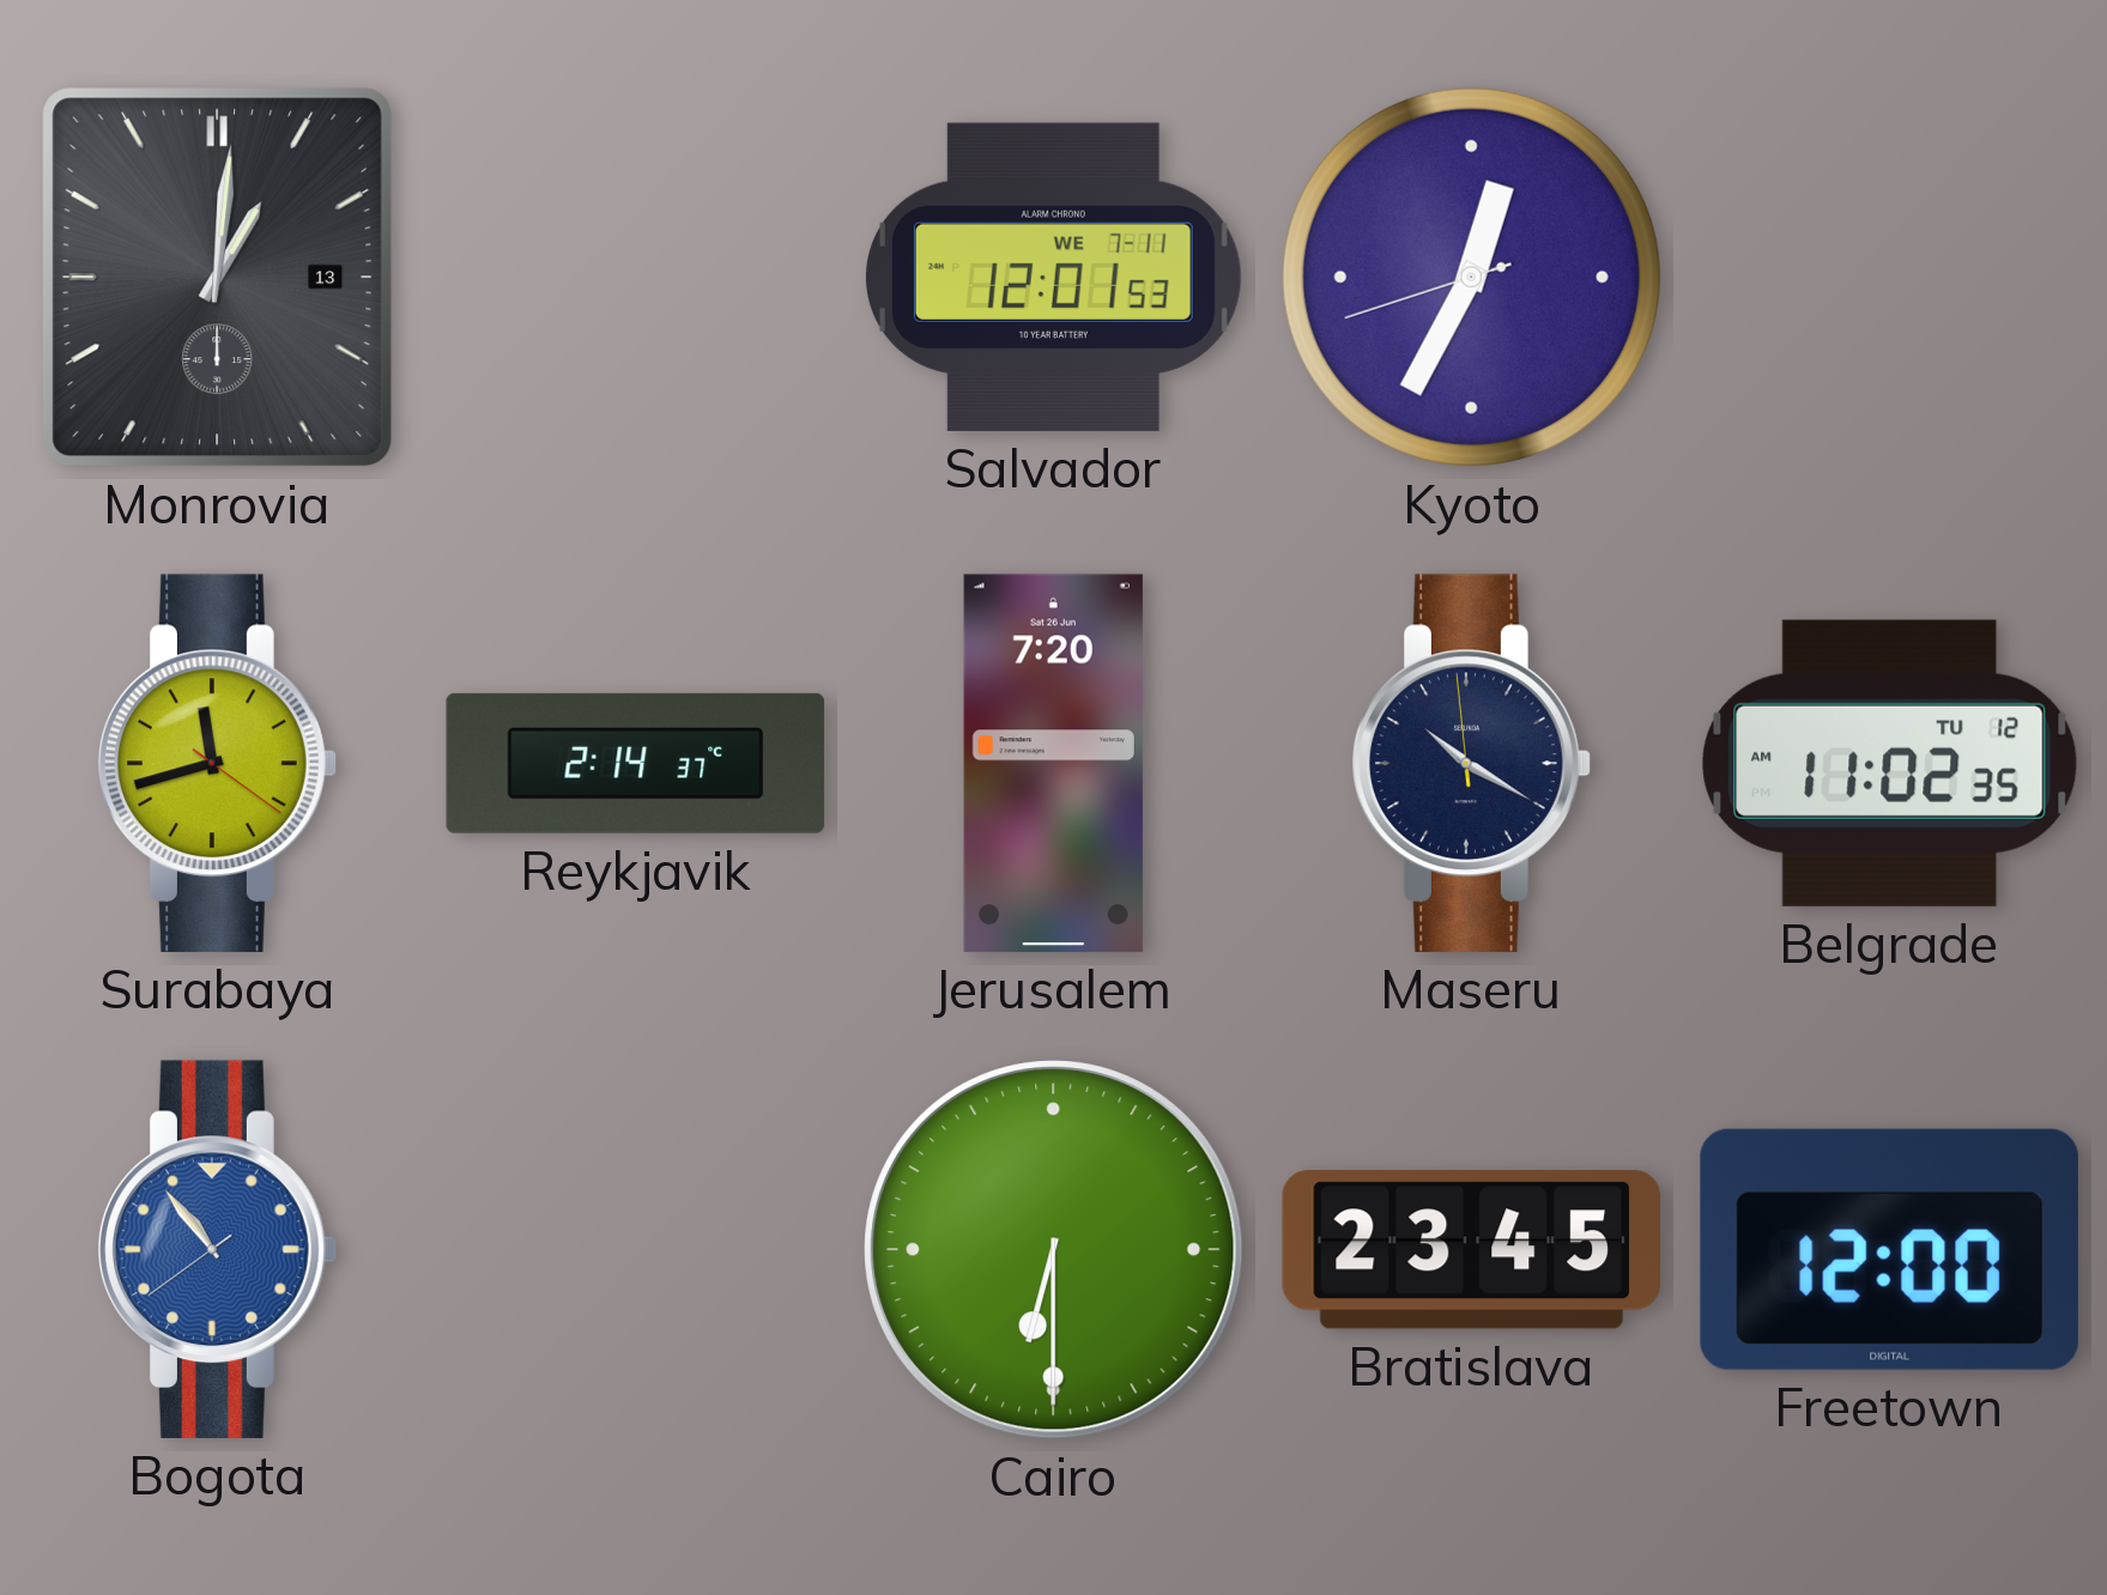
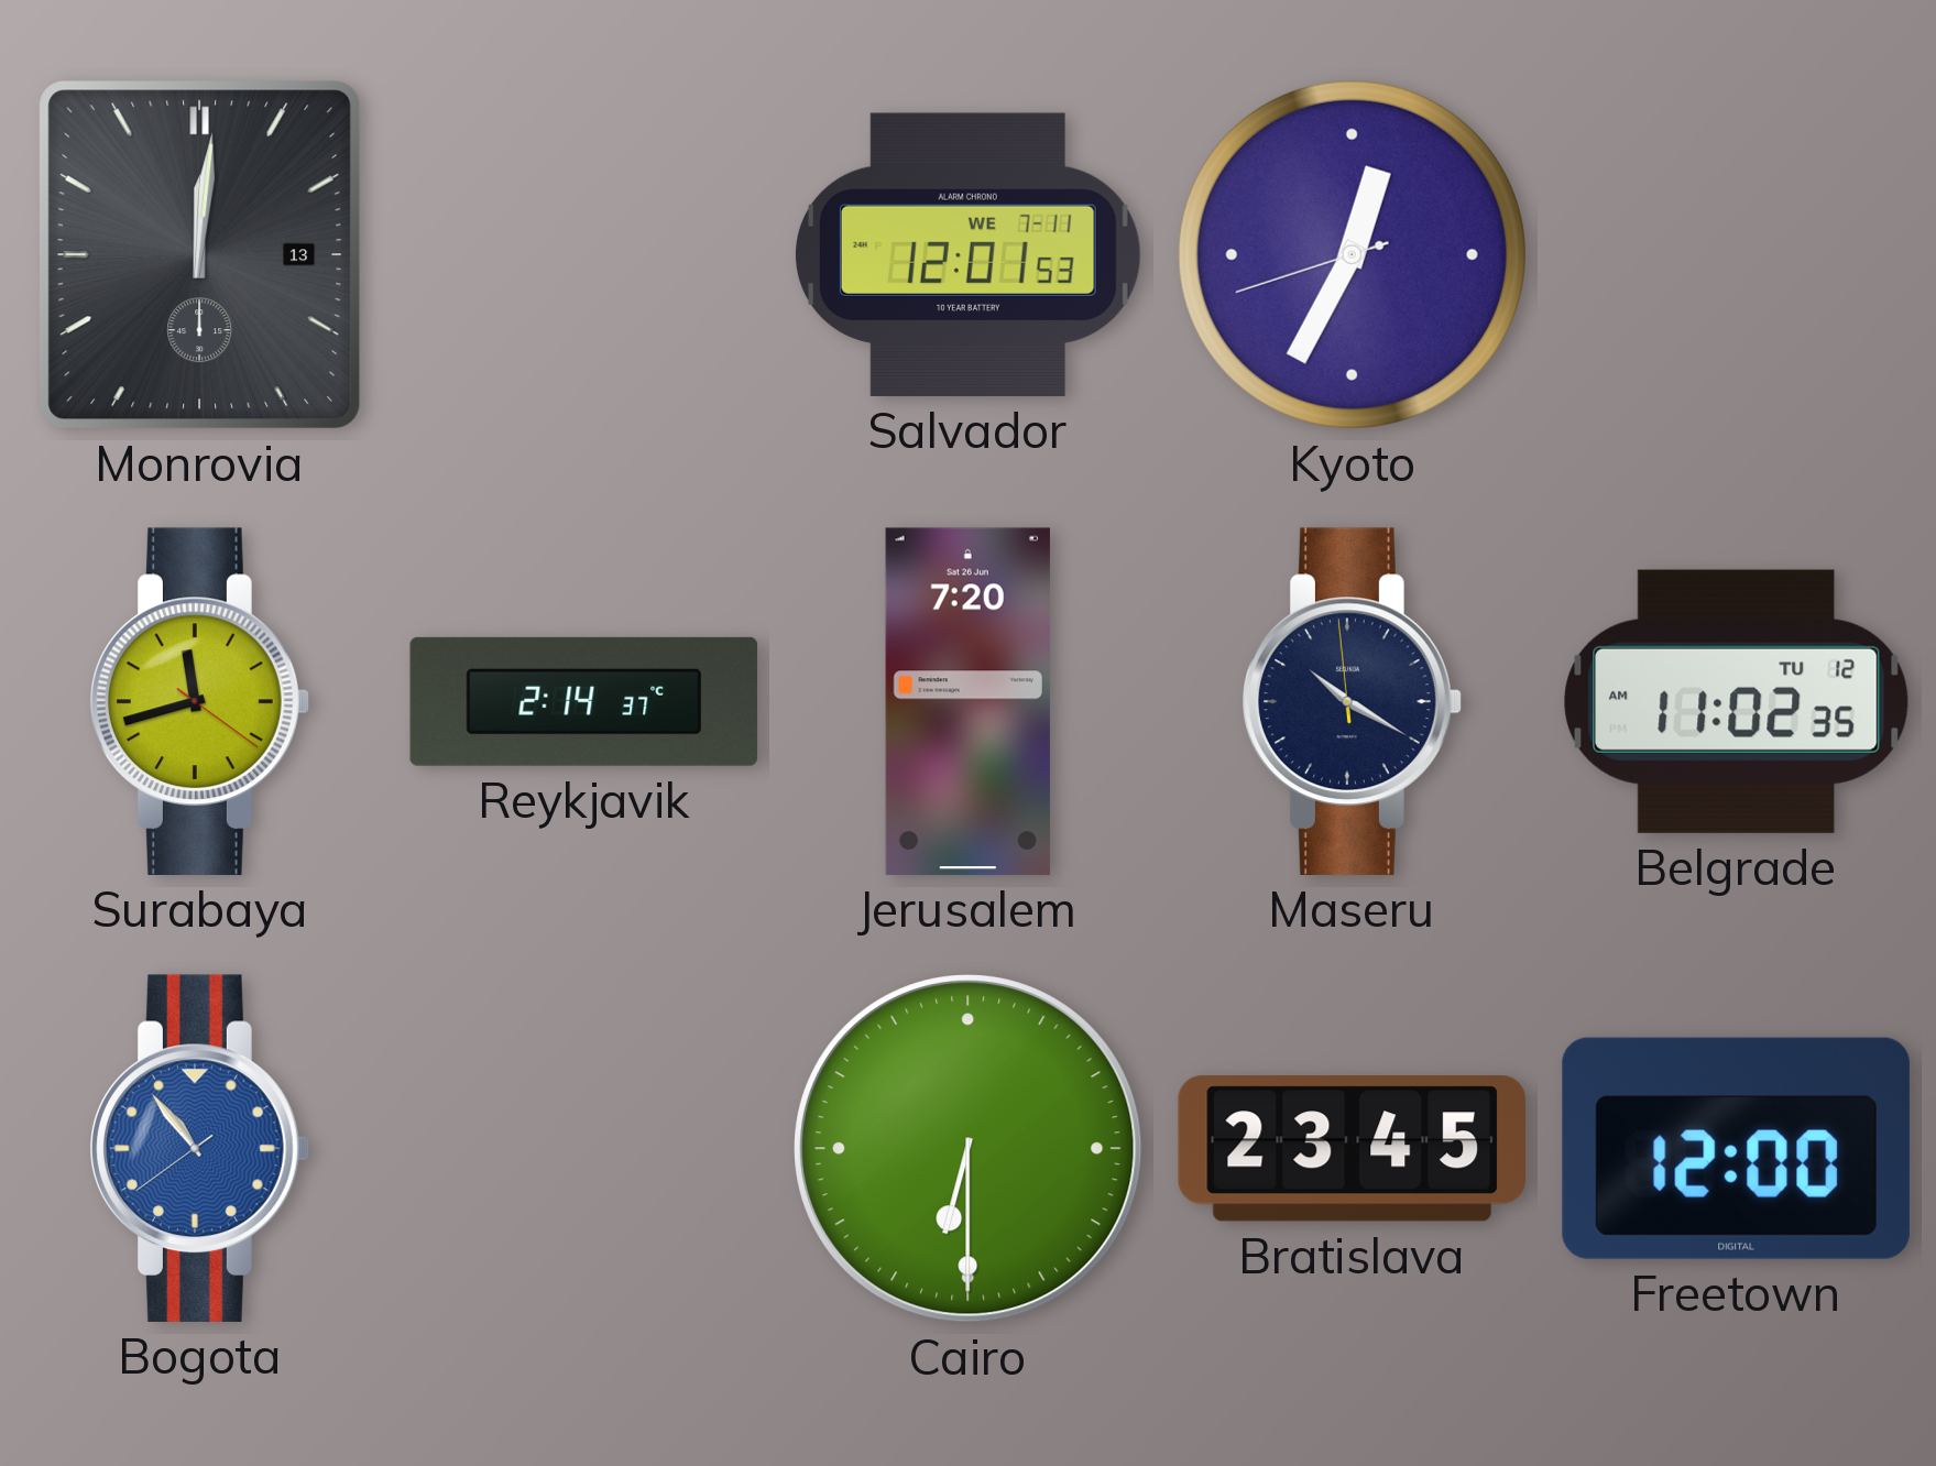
Monrovia: 1:01 -> 12:01 (200, 255)
